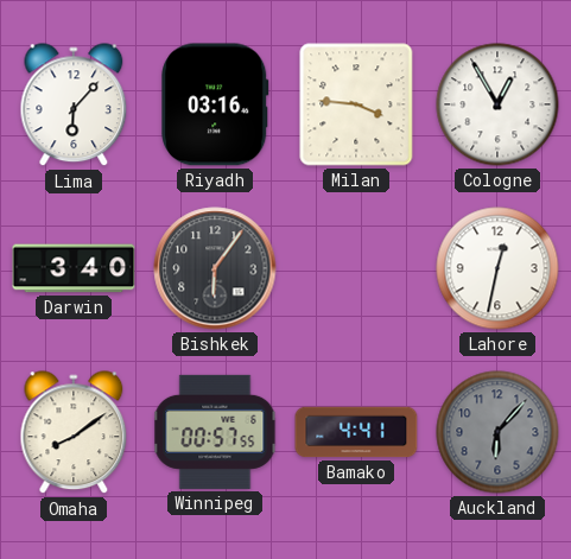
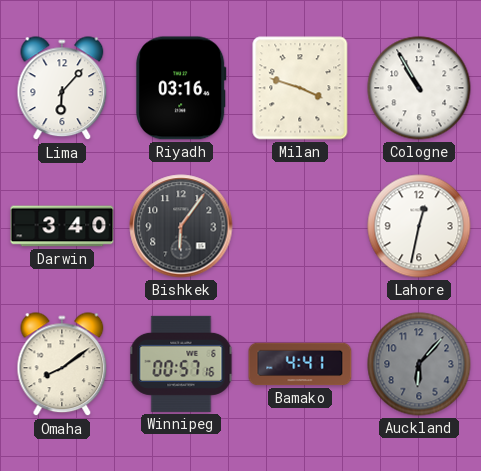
Milan: 3:46 -> 3:48 (300, 88)
Cologne: 12:55 -> 10:55 (419, 88)
Winnipeg: 00:57:55 -> 00:57:16 (181, 364)
